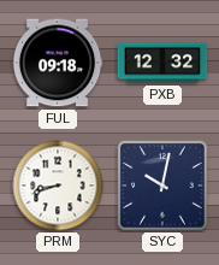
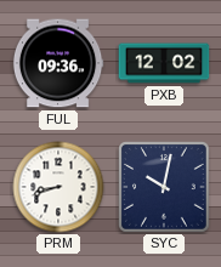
FUL: 09:18 -> 09:36 (58, 63)
PXB: 12:32 -> 12:02 (164, 63)
